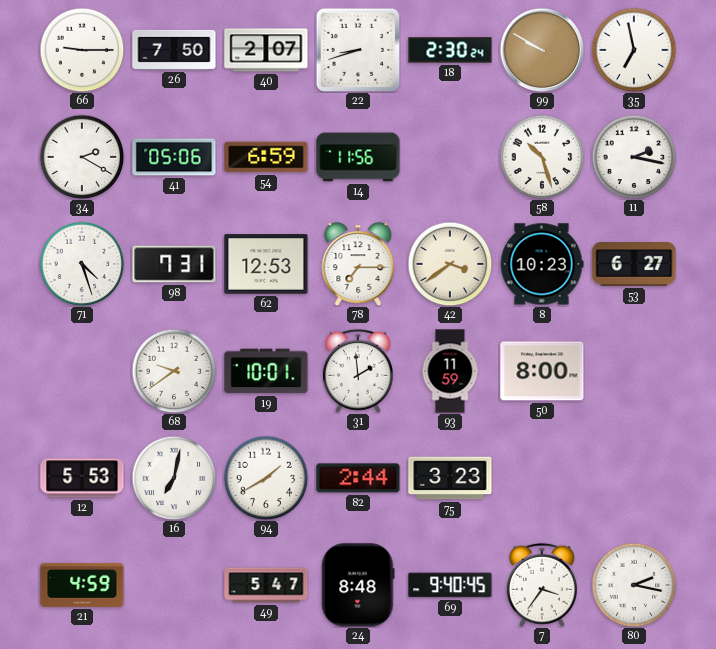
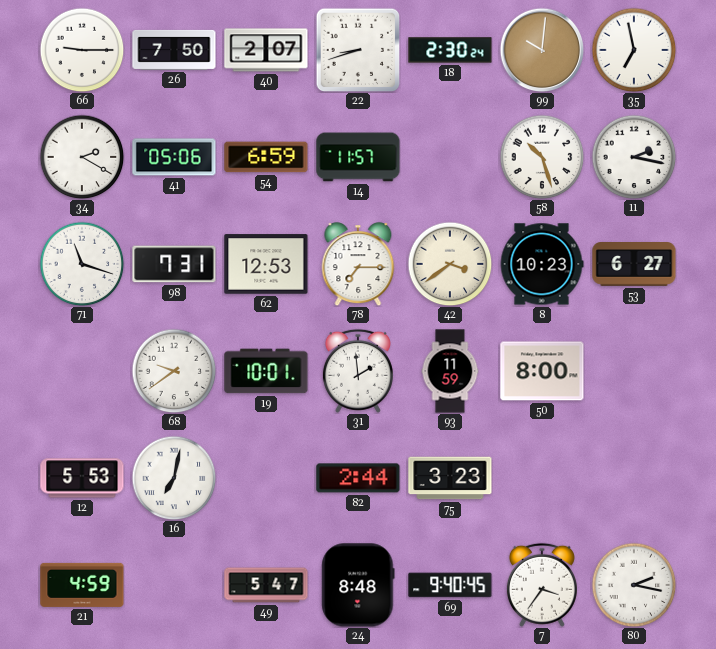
99: 9:50 -> 10:01 (542, 50)
14: 11:56 -> 11:57 (358, 157)
71: 4:27 -> 11:18 (82, 264)
94: 1:40 -> none (266, 478)
